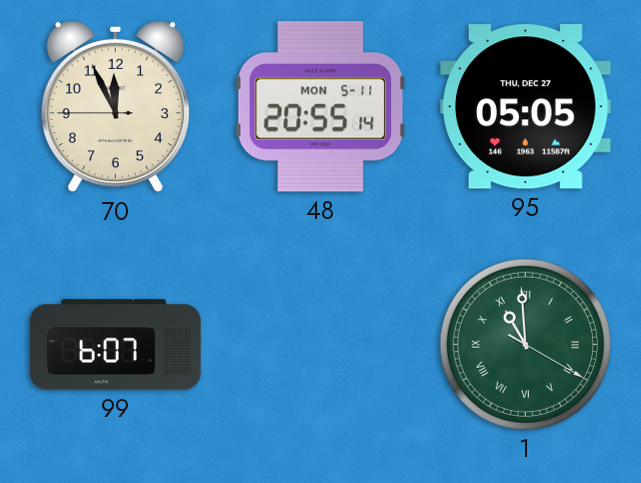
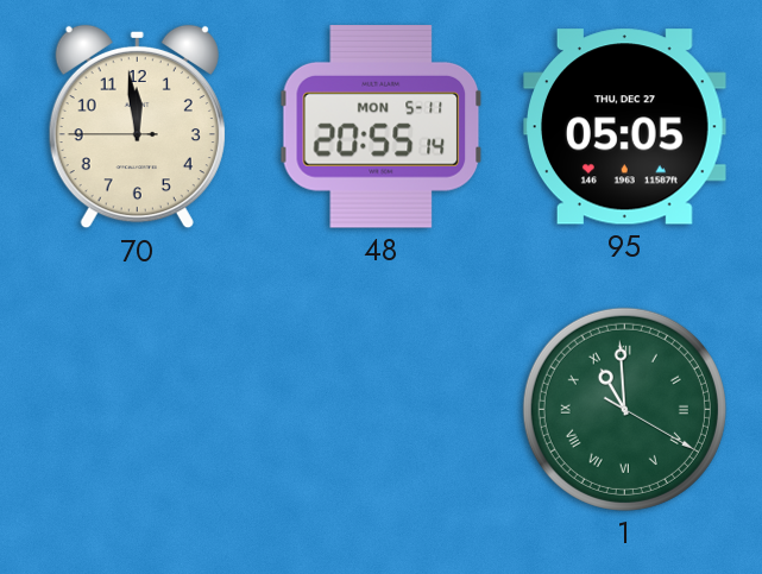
70: 11:55 -> 11:58 (137, 127)
99: 6:07 -> none (116, 345)
